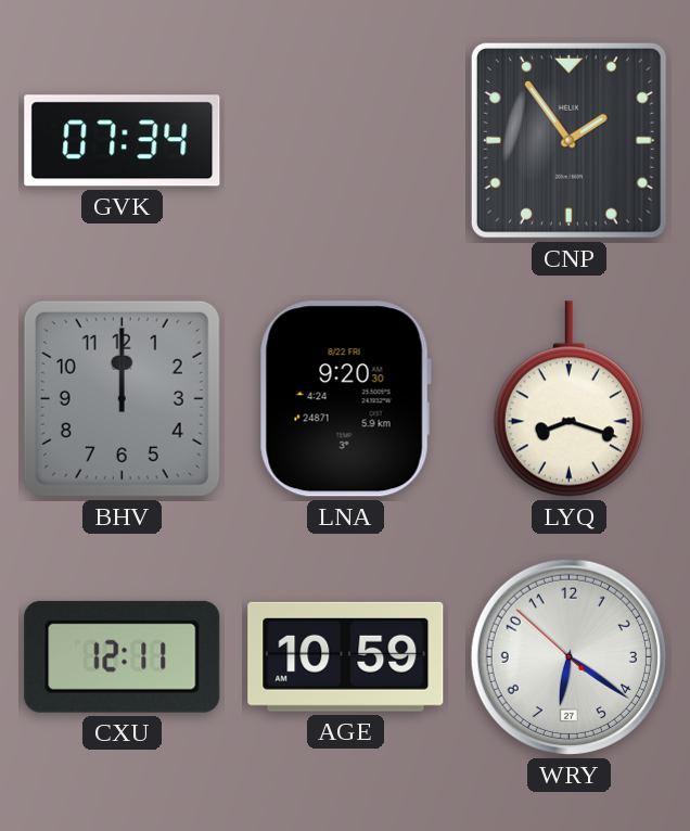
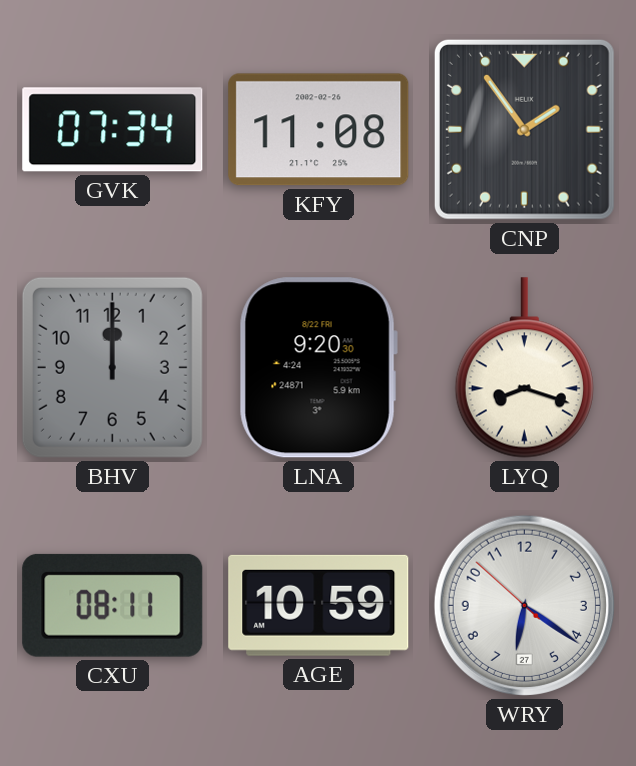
KFY: none -> 11:08 (319, 130)
CXU: 12:11 -> 08:11 (113, 605)
